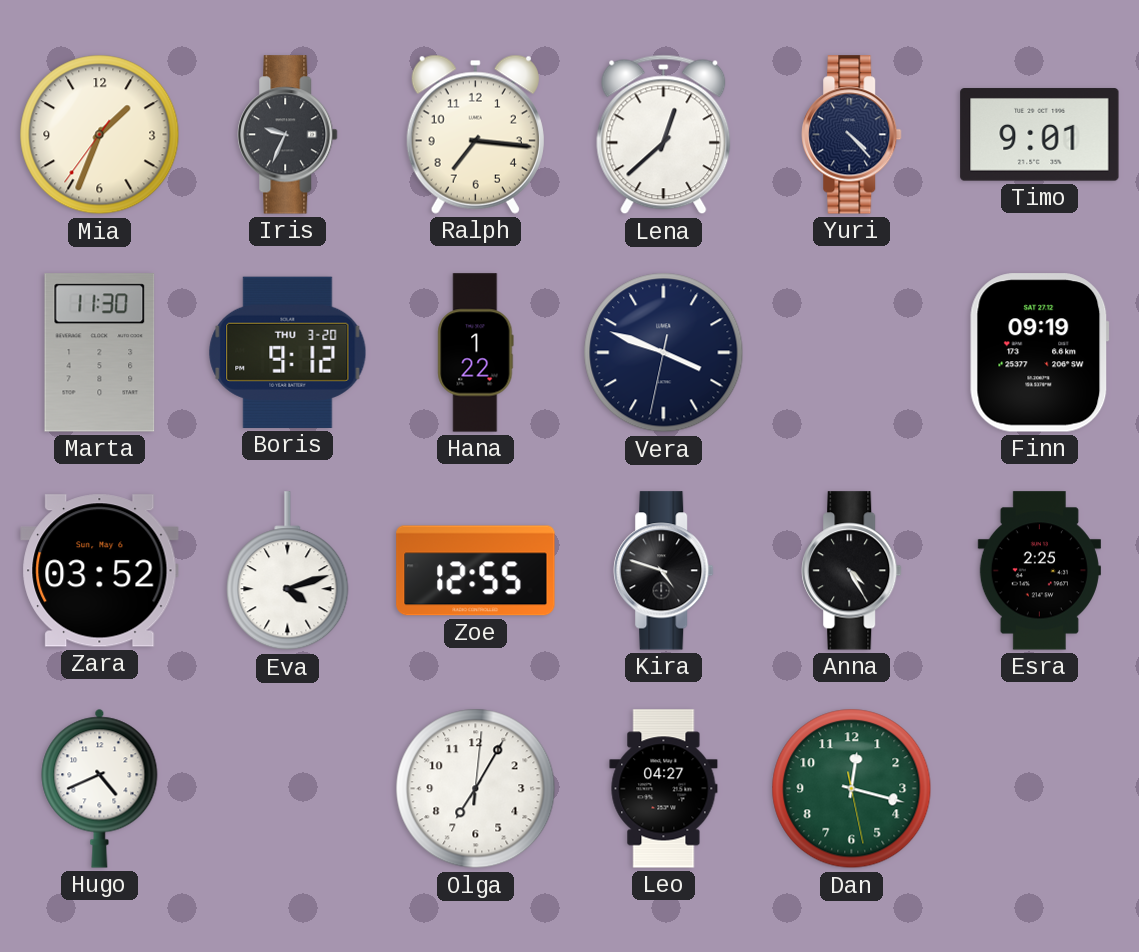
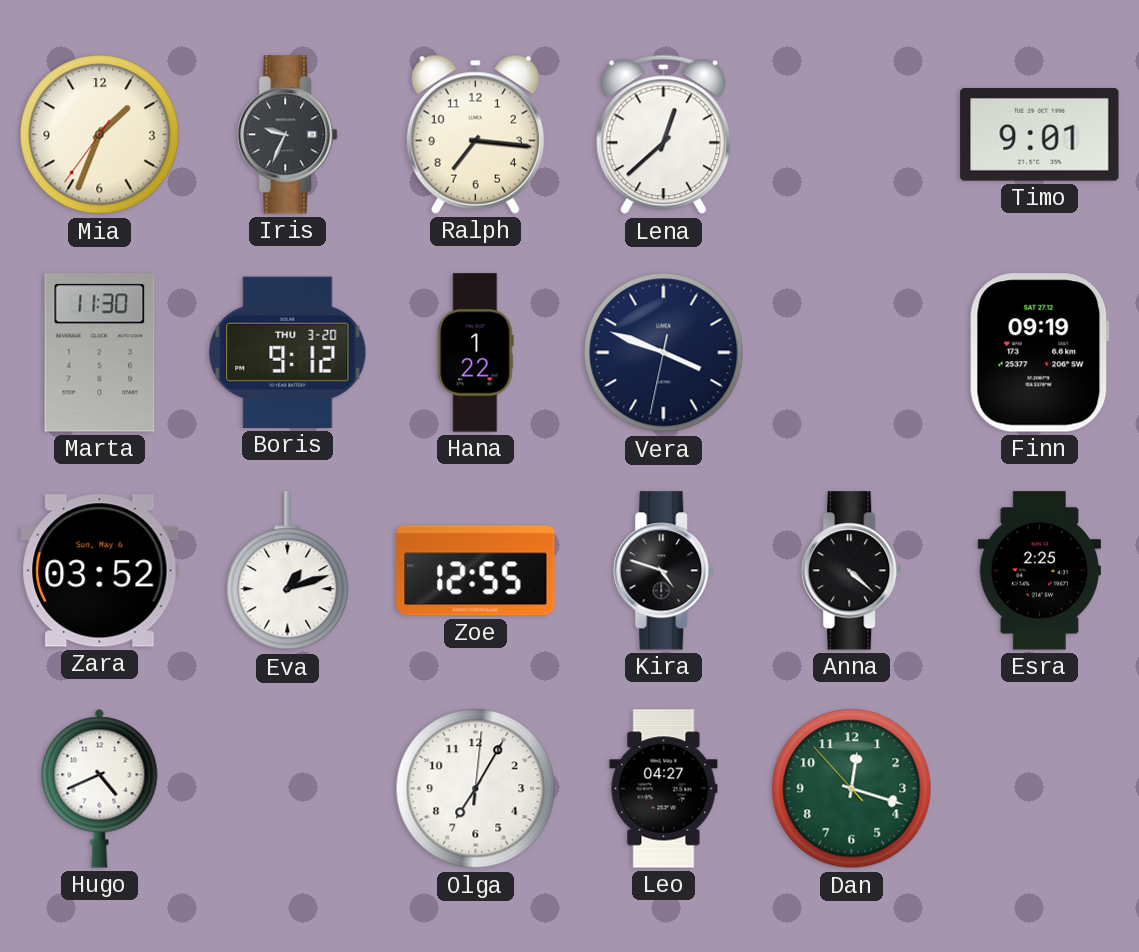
Yuri: 4:23 -> none (852, 135)
Eva: 4:12 -> 1:12 (288, 571)
Anna: 4:25 -> 4:22 (852, 571)
Dan: 12:17:28 -> 12:17:53 (852, 789)
